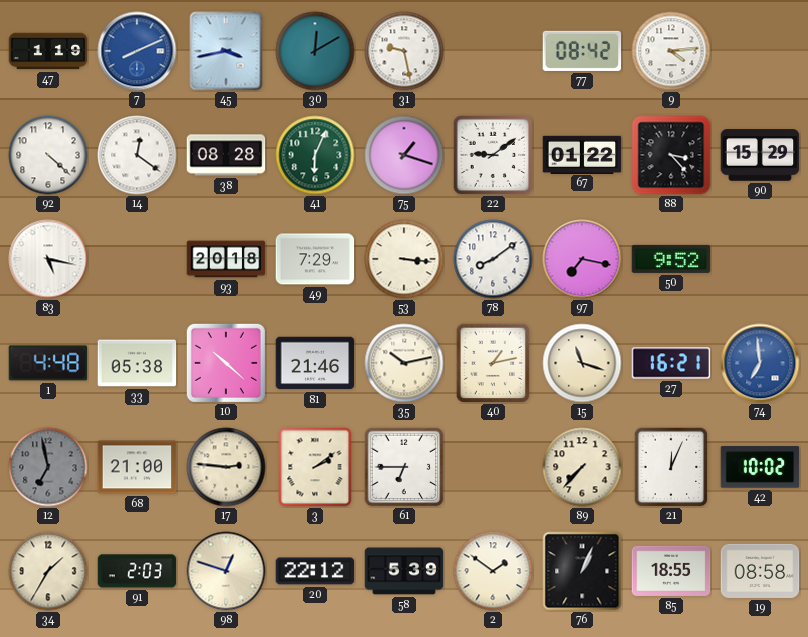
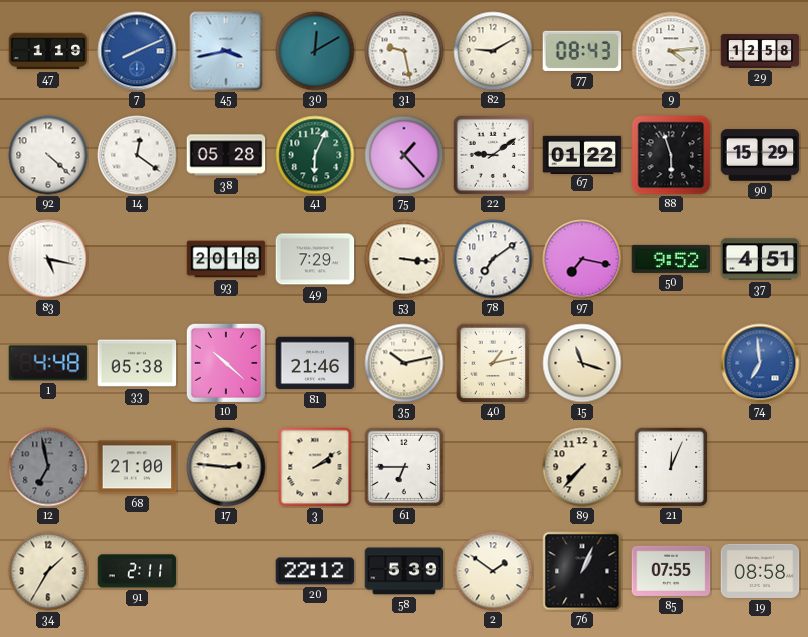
82: none -> 9:10 (493, 51)
77: 08:42 -> 08:43 (582, 51)
29: none -> 12:58 (760, 51)
38: 08:28 -> 05:28 (226, 155)
75: 1:18 -> 1:23 (404, 155)
88: 3:23 -> 5:57 (671, 155)
78: 8:09 -> 7:09 (493, 259)
37: none -> 4:51 (760, 259)
27: 16:21 -> none (671, 363)
42: 10:02 -> none (760, 467)
91: 2:03 -> 2:11 (137, 571)
98: 12:48 -> none (226, 571)
85: 18:55 -> 07:55 (671, 571)
